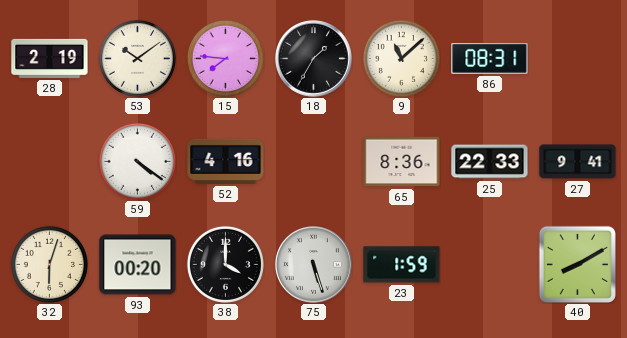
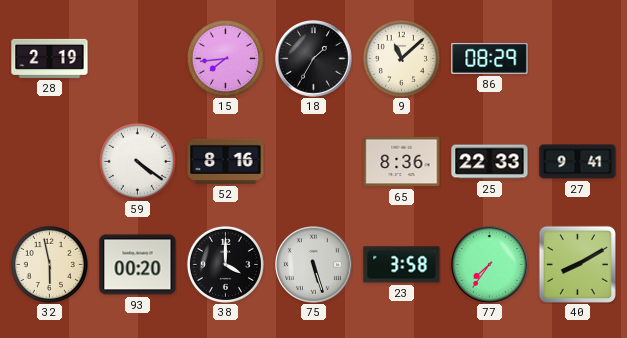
53: 10:09 -> none (137, 58)
15: 7:46 -> 7:44 (225, 58)
86: 08:31 -> 08:29 (490, 58)
52: 4:16 -> 8:16 (226, 161)
32: 6:03 -> 5:58 (49, 264)
23: 1:59 -> 3:58 (402, 265)
77: none -> 7:36 (490, 265)
